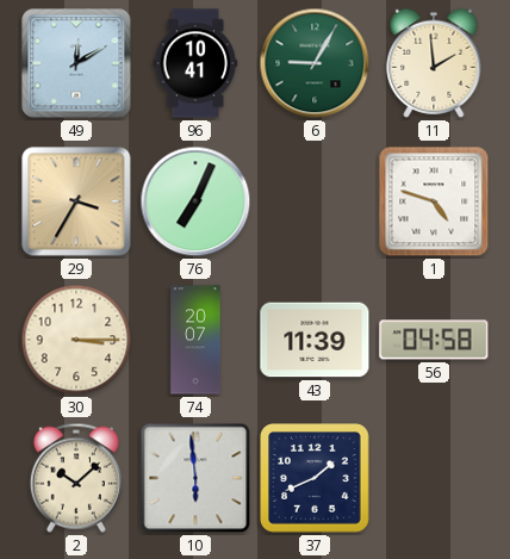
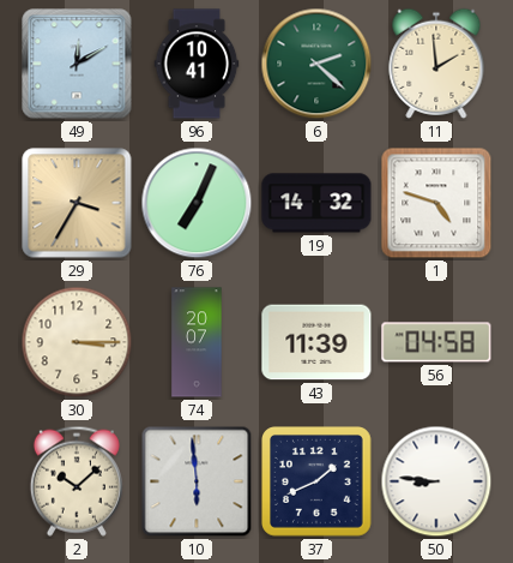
6: 9:05 -> 2:22 (316, 64)
19: none -> 14:32 (316, 203)
50: none -> 8:46 (436, 481)
